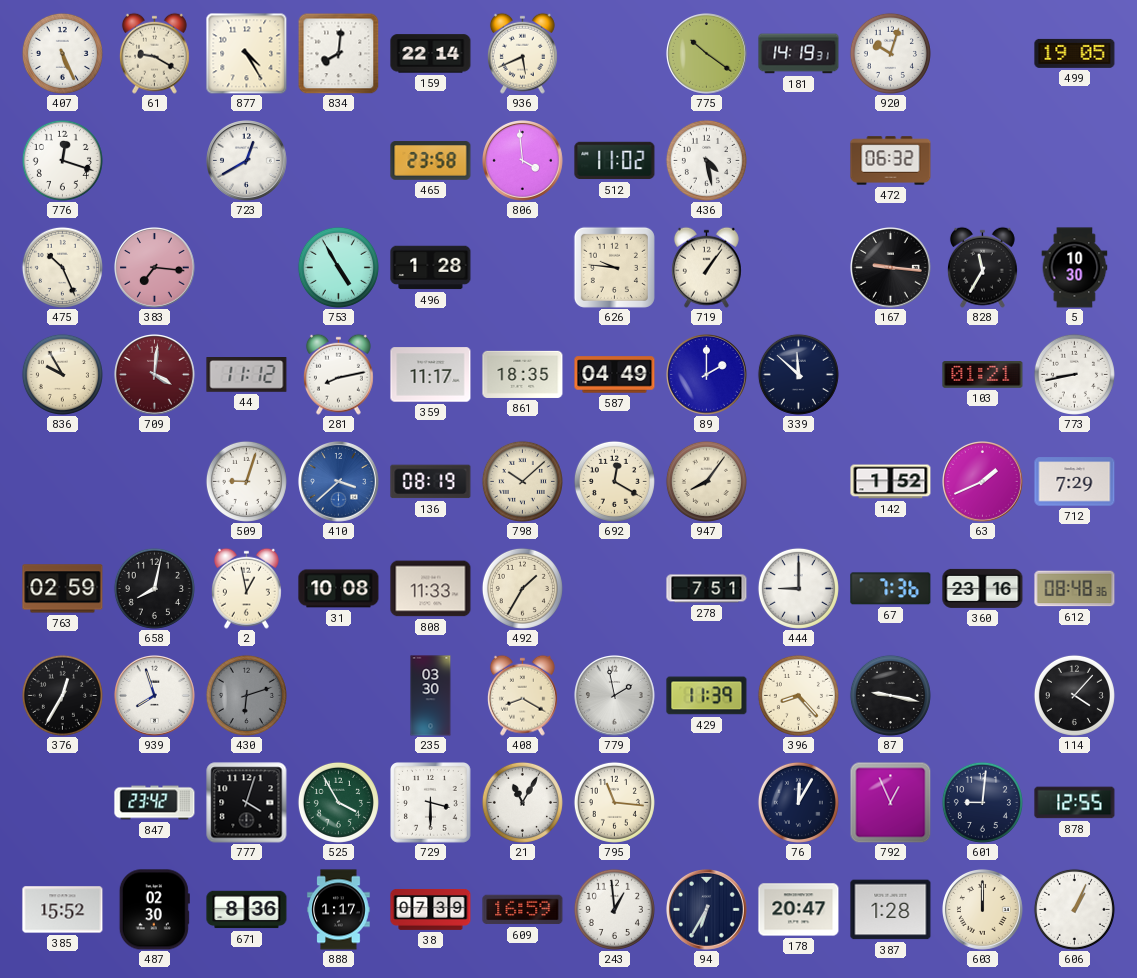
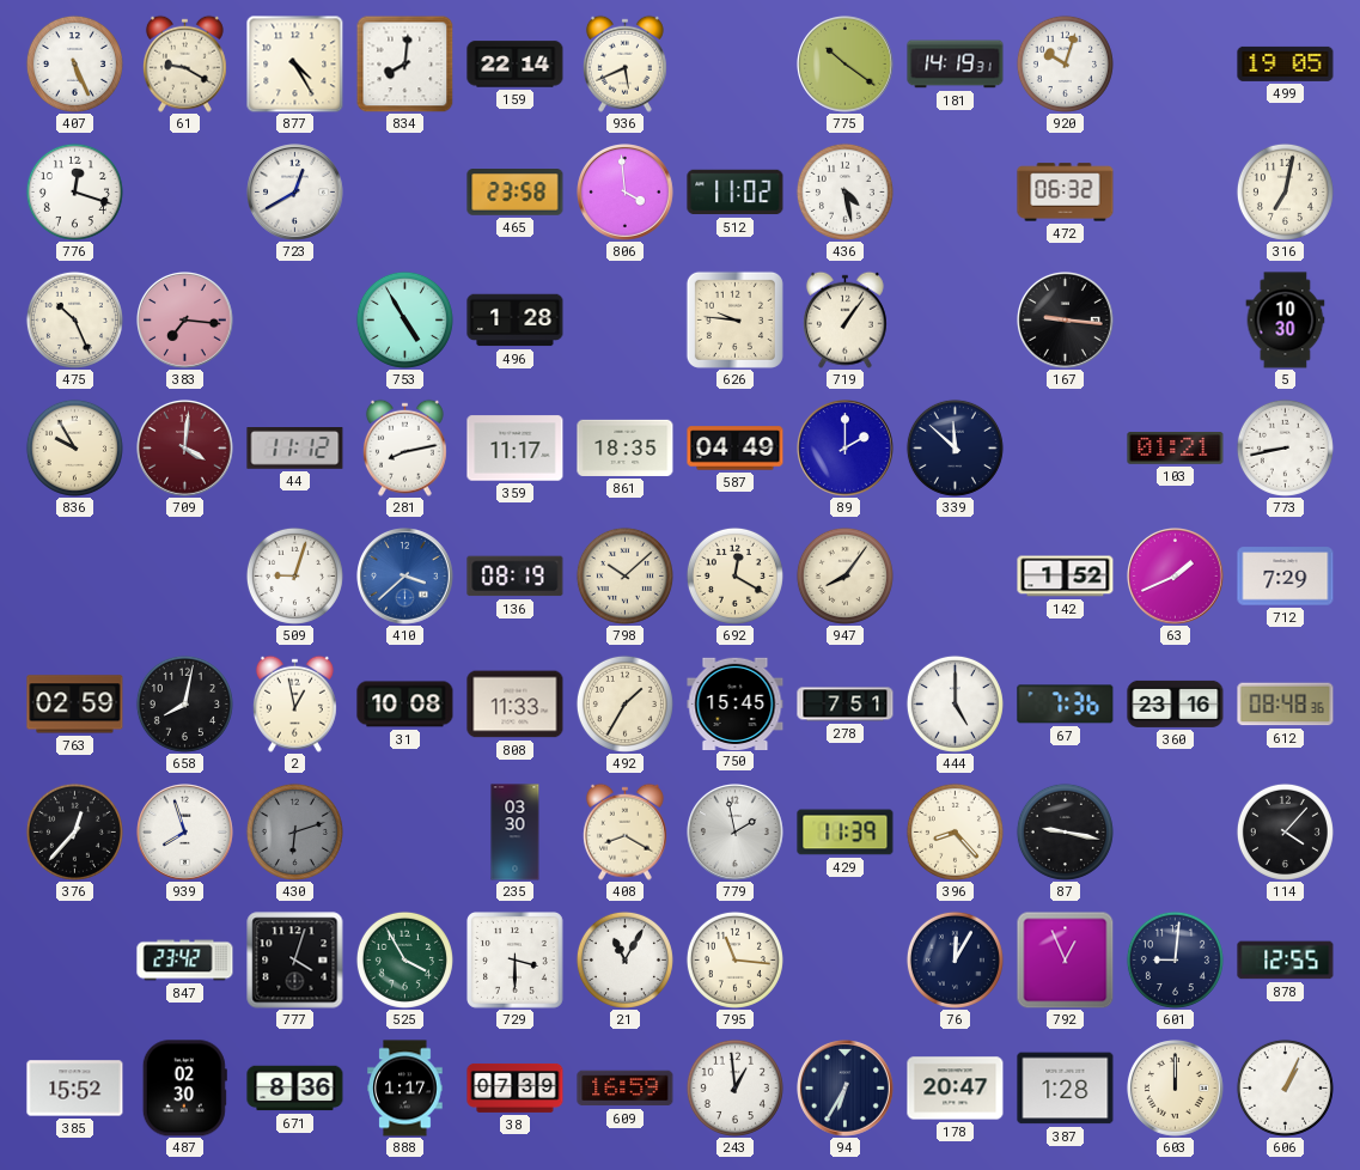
316: none -> 7:02 (1285, 191)
828: 11:35 -> none (982, 267)
750: none -> 15:45 (736, 703)
444: 9:00 -> 5:00 (955, 703)
376: 12:35 -> 12:37 (74, 831)
